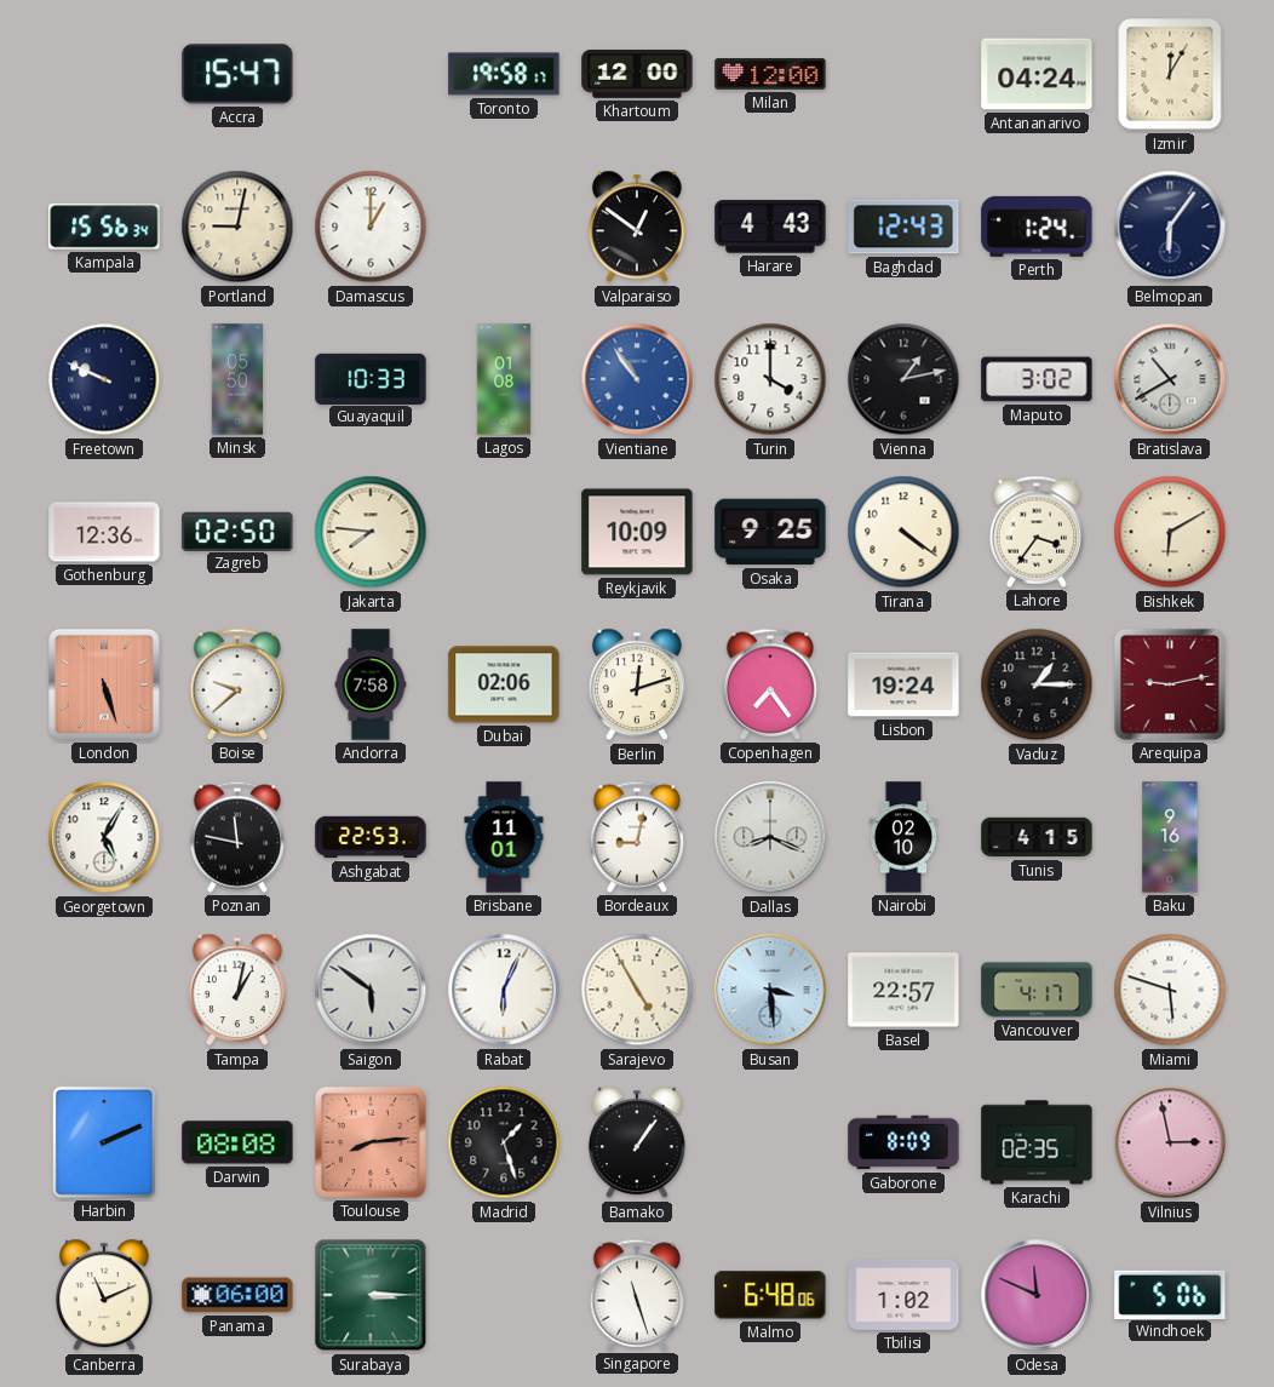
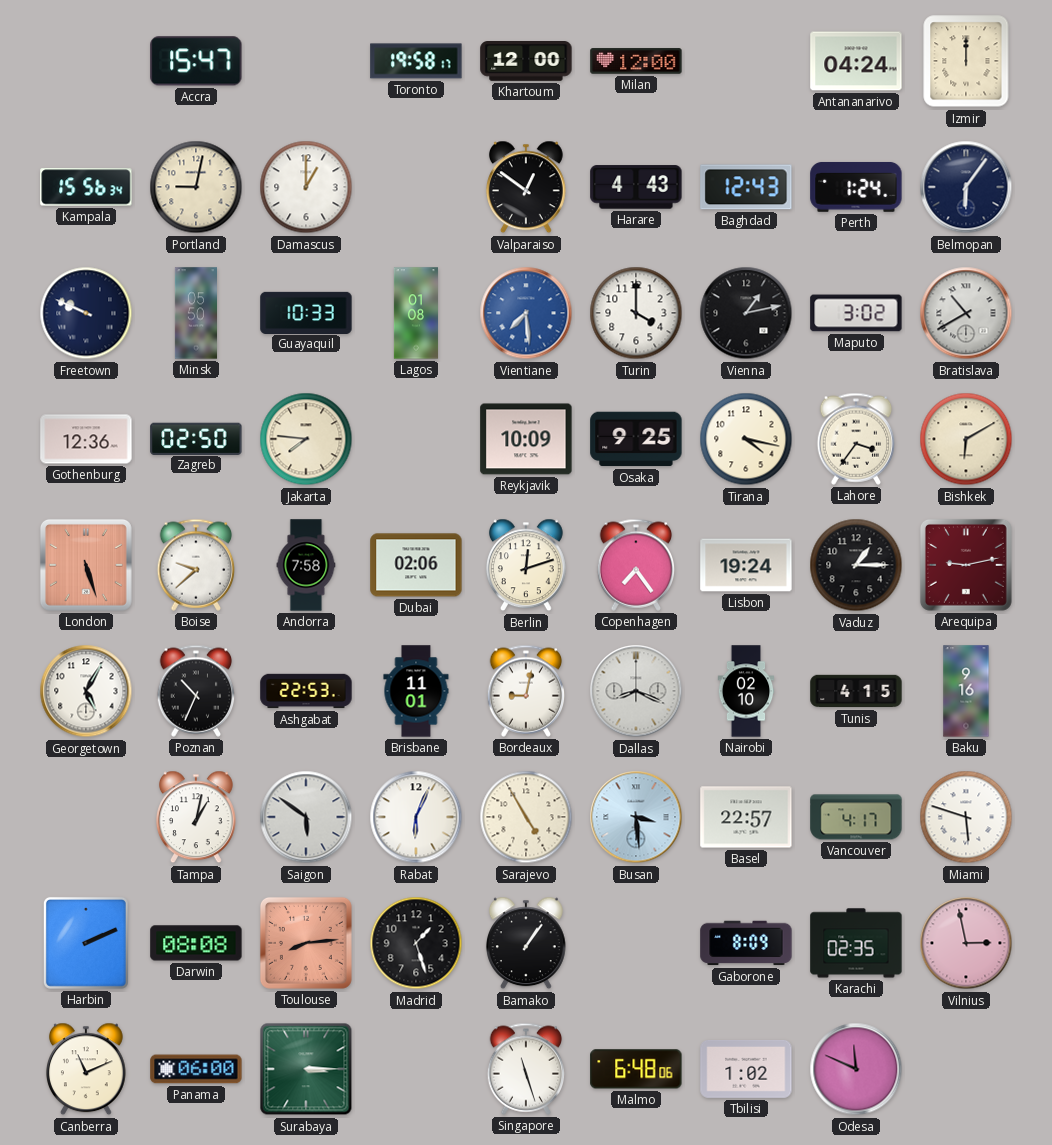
Izmir: 12:05 -> 12:00 (966, 61)
Vientiane: 10:54 -> 7:29 (526, 313)
Tirana: 4:21 -> 4:17 (746, 439)
Poznan: 11:47 -> 10:34 (196, 691)
Windhoek: 5:06 -> none (1170, 1294)
